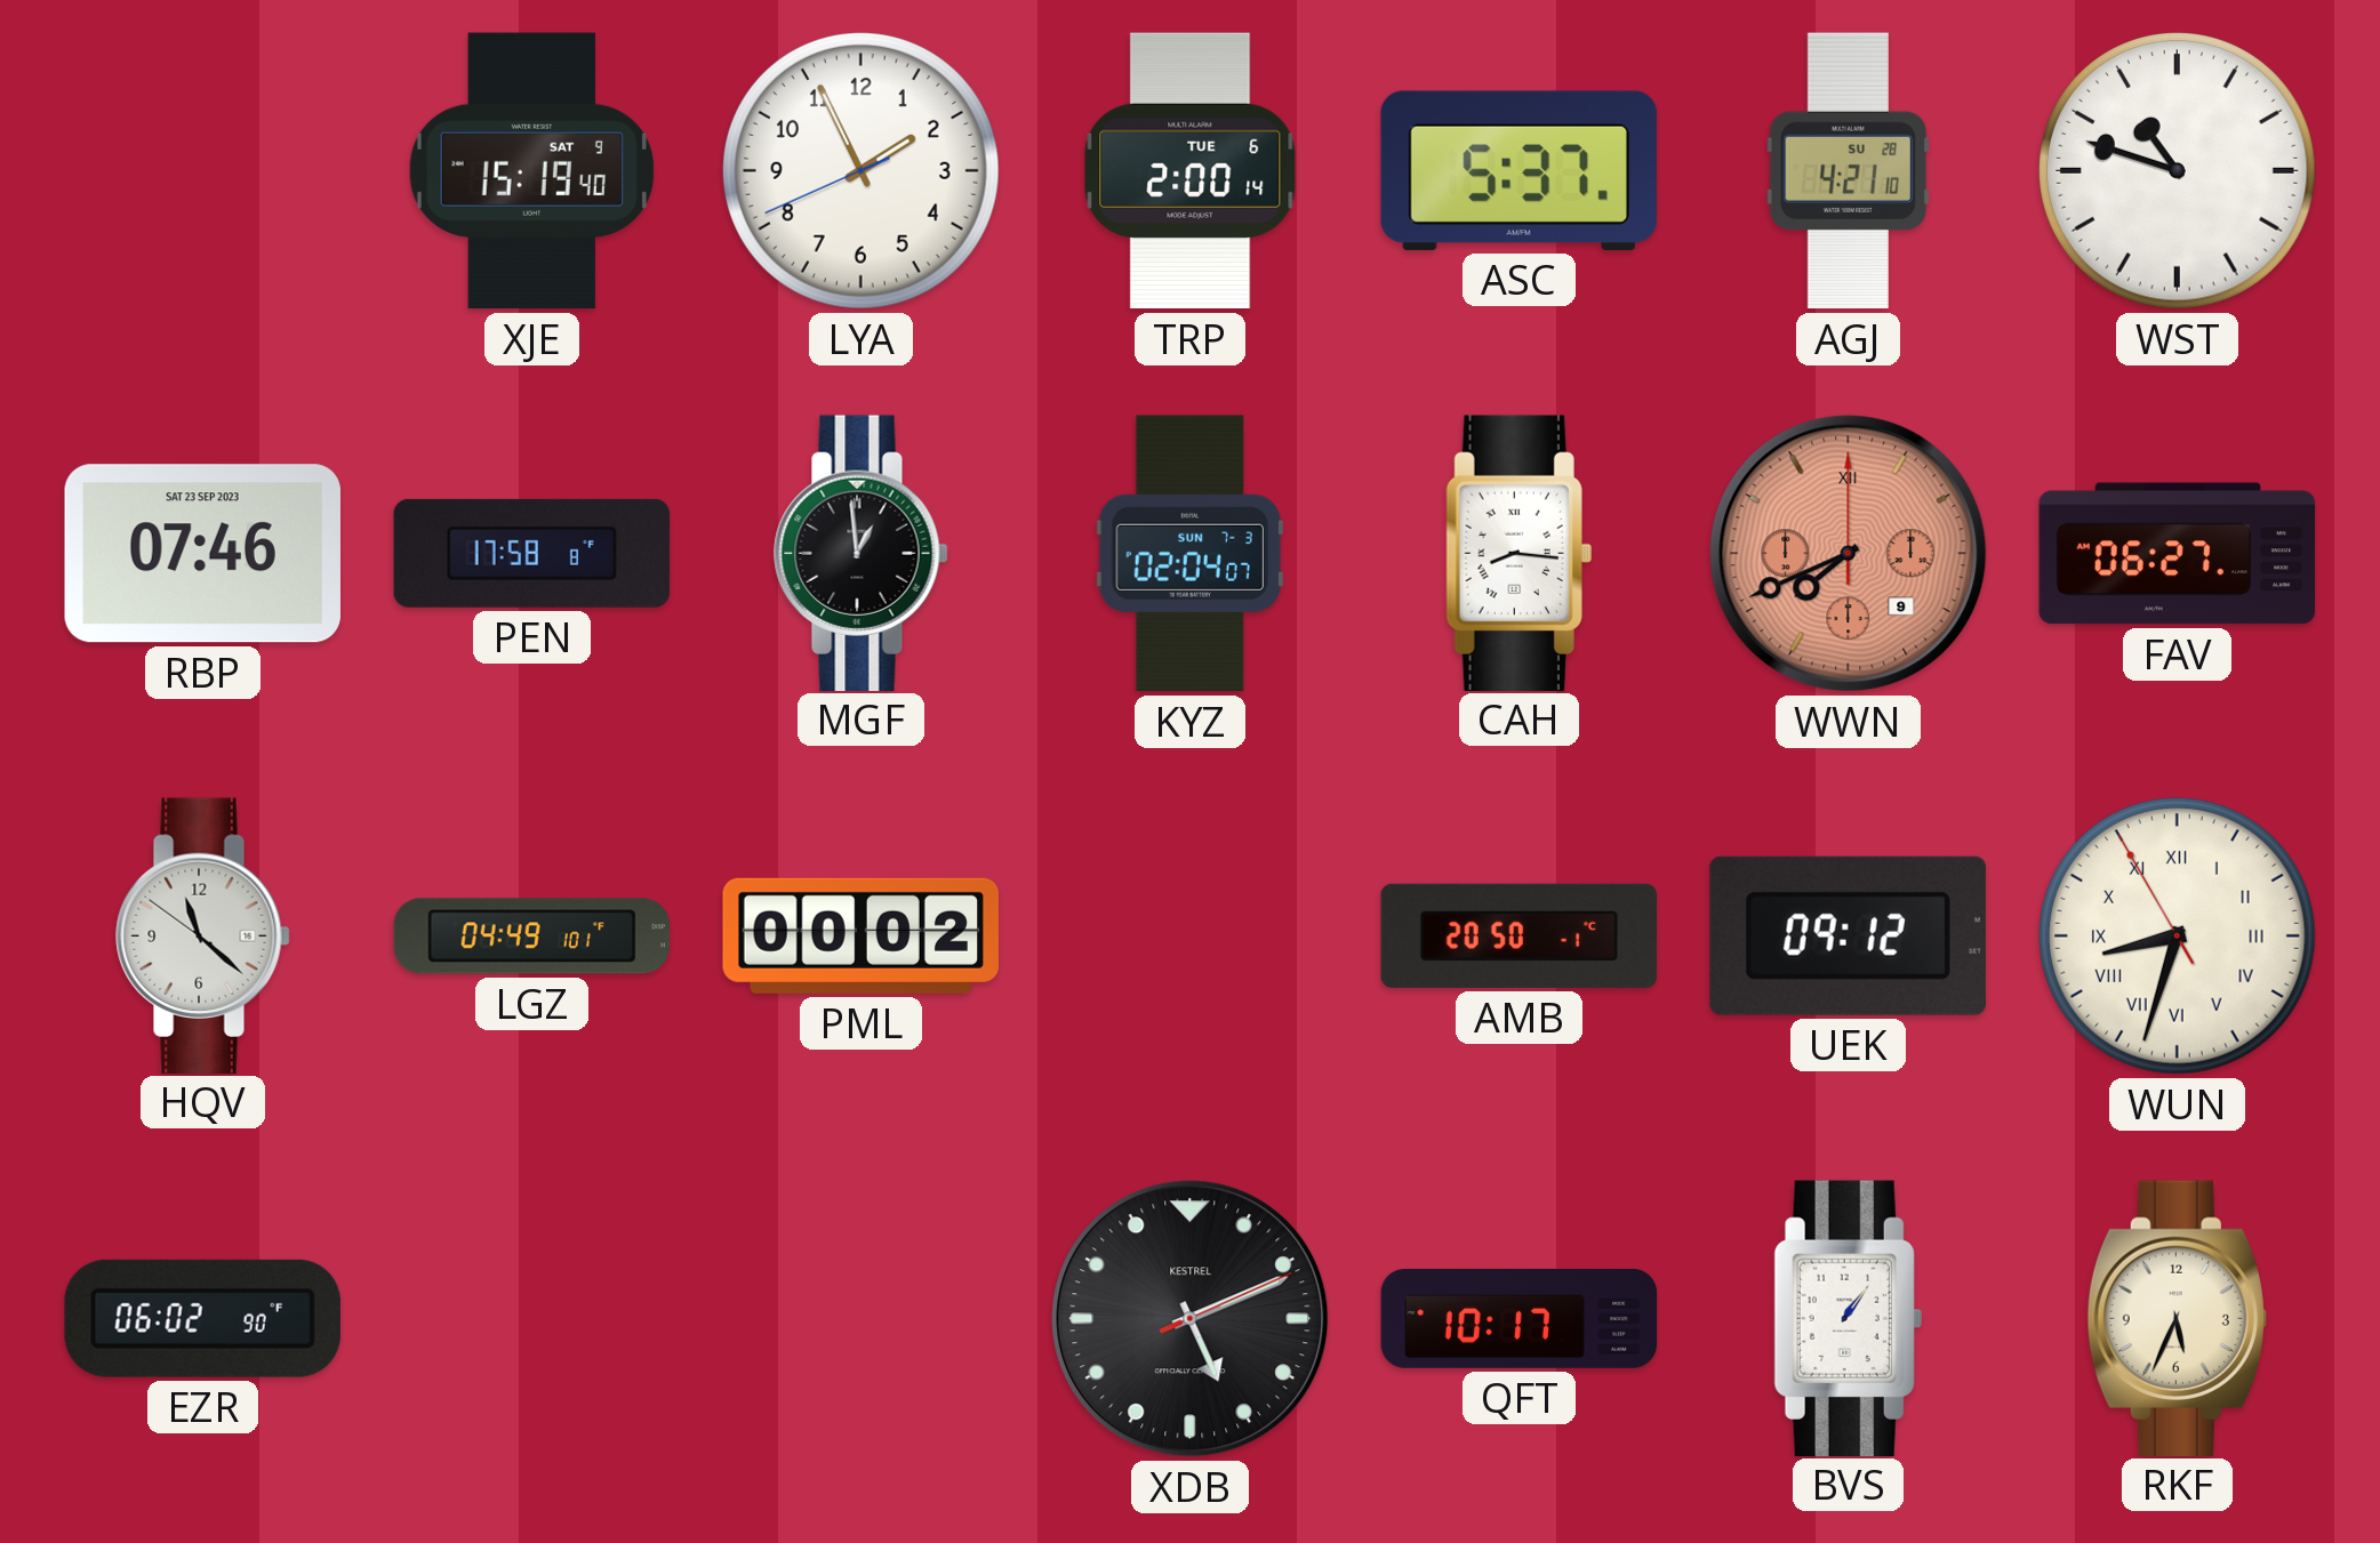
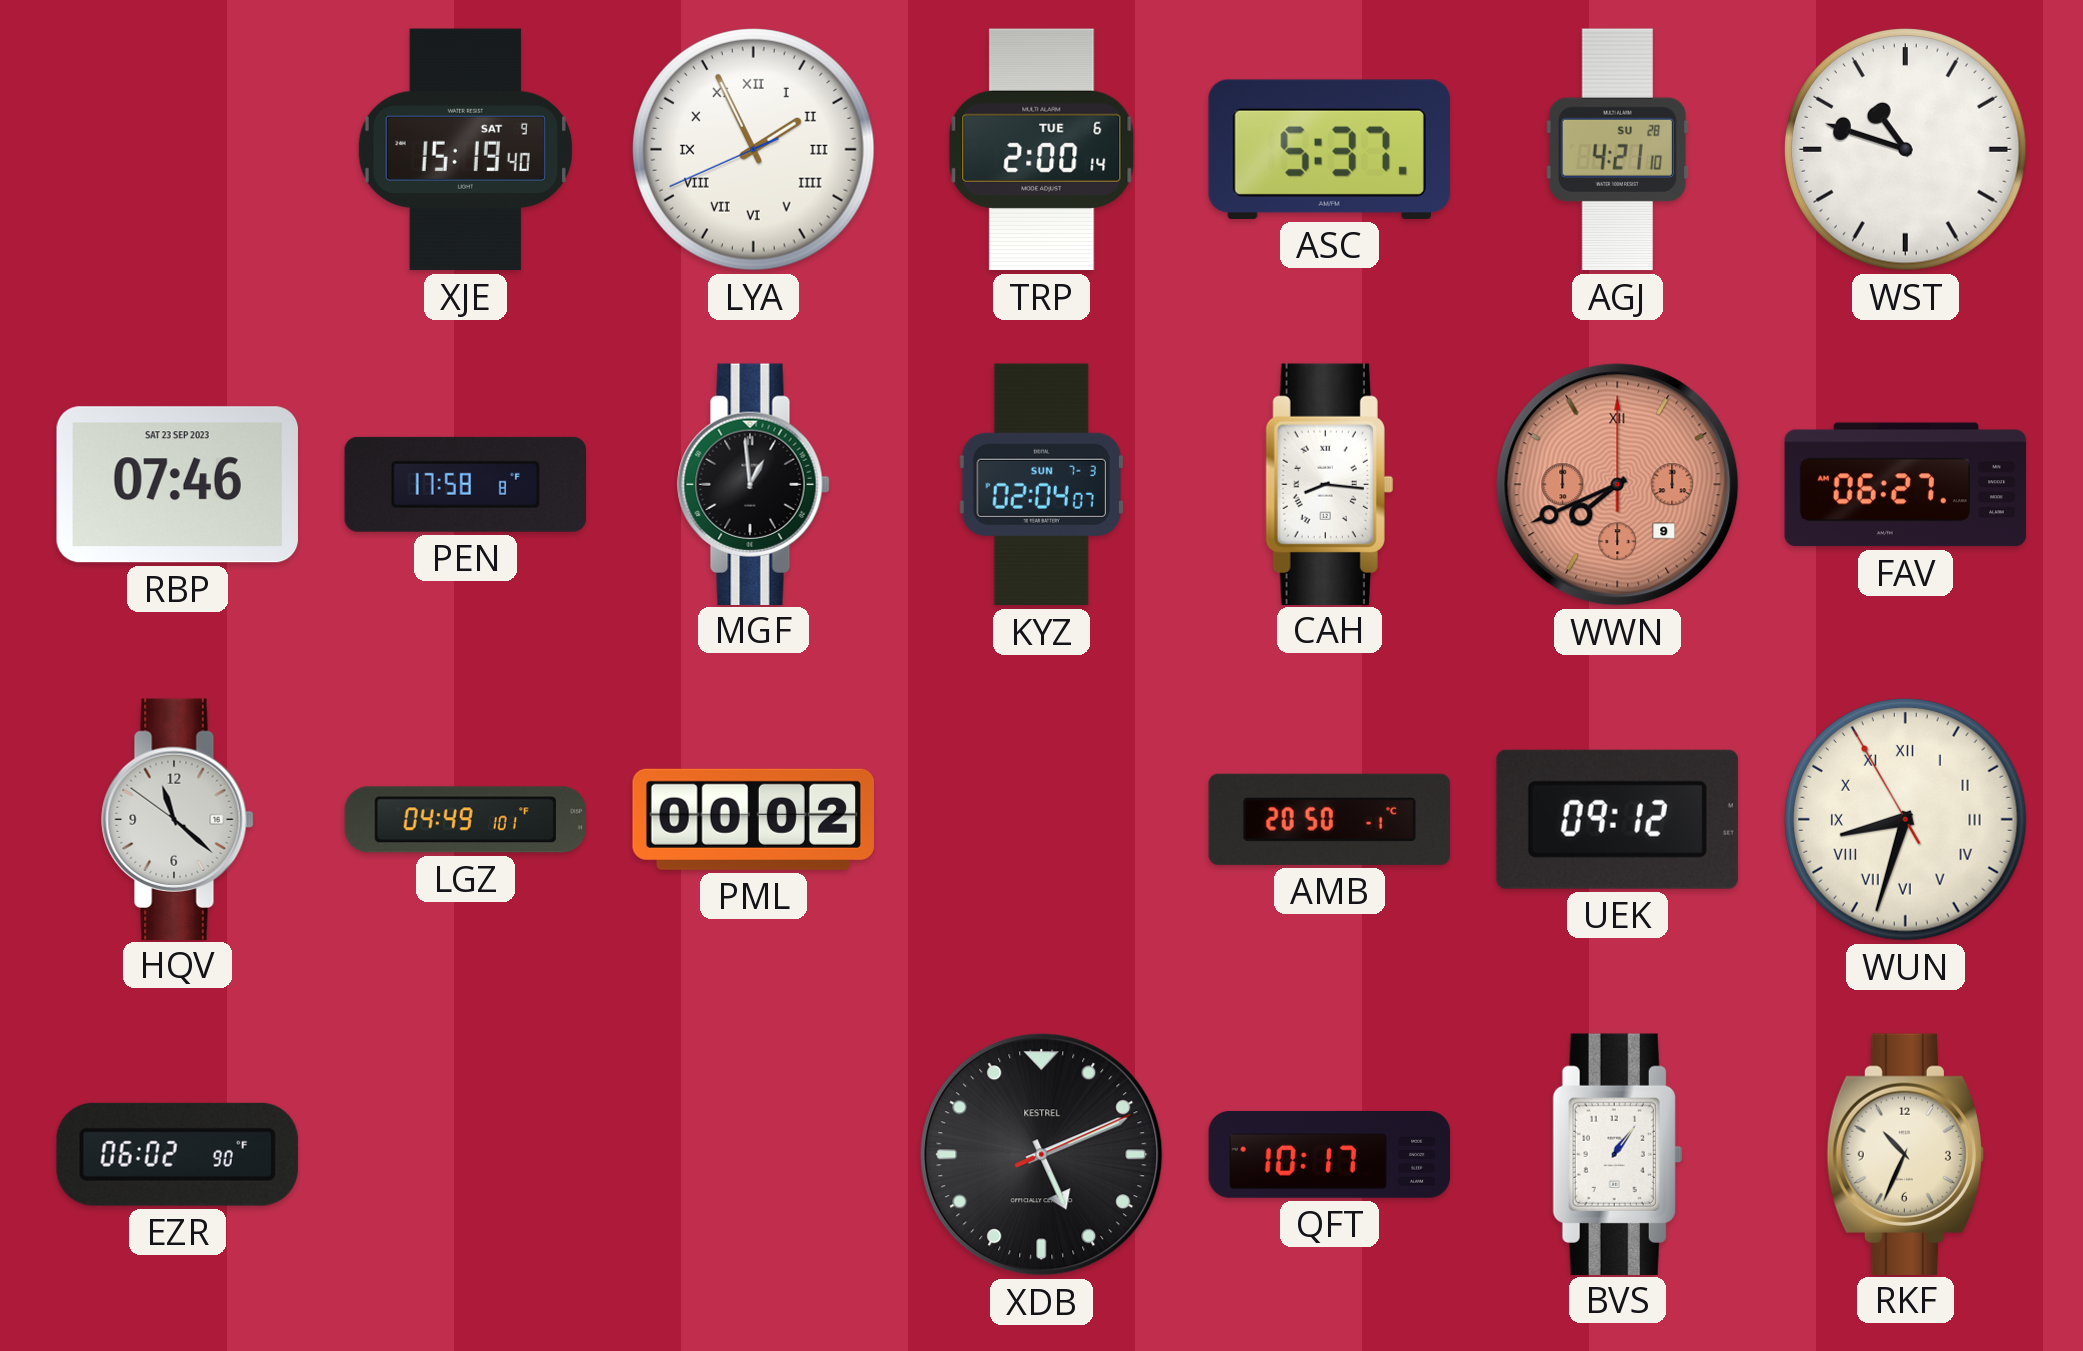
LYA numerals: Arabic -> Roman (753, 149)
RKF: 5:34 -> 10:34 (1905, 1154)
